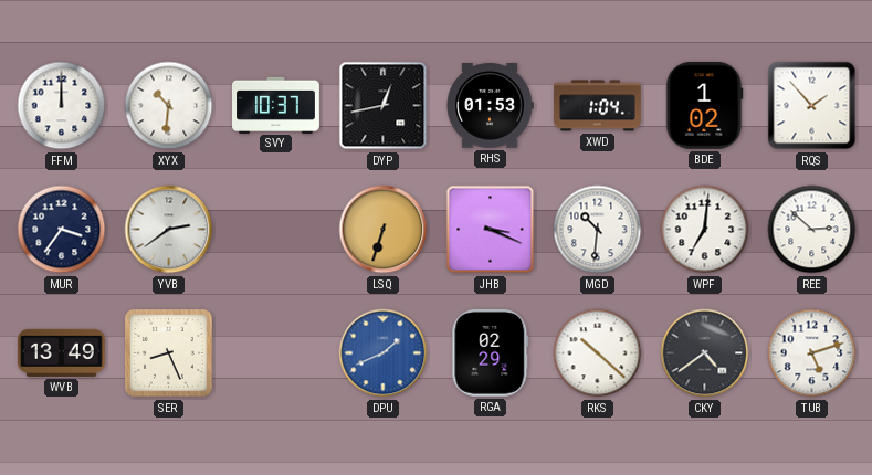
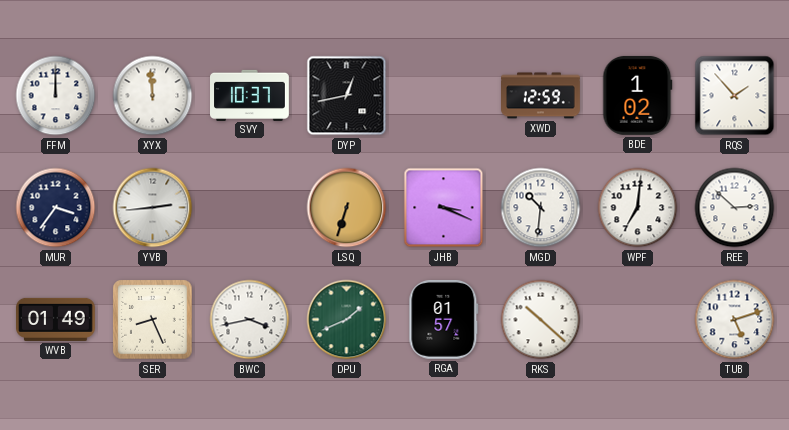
XYX: 10:31 -> 11:59 (153, 96)
RHS: 01:53 -> none (490, 106)
XWD: 1:04 -> 12:59 (541, 96)
YVB: 2:39 -> 2:44 (153, 208)
WVB: 13:49 -> 01:49 (56, 319)
BWC: none -> 3:43 (250, 320)
DPU dial: blue -> green (347, 320)
RGA: 02:29 -> 01:57 (444, 319)
CKY: 4:39 -> none (705, 353)
